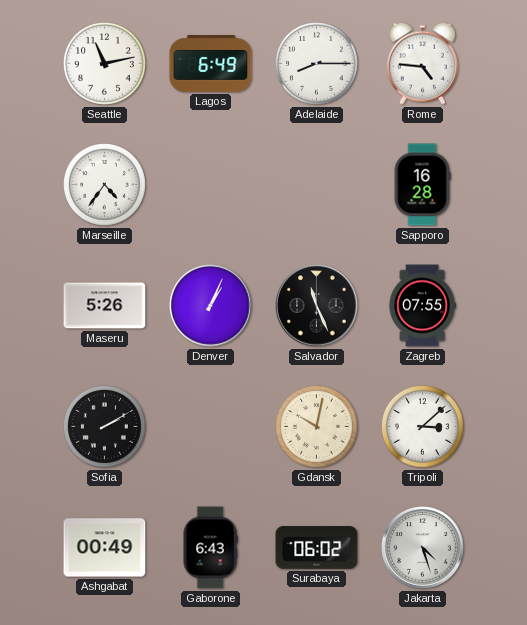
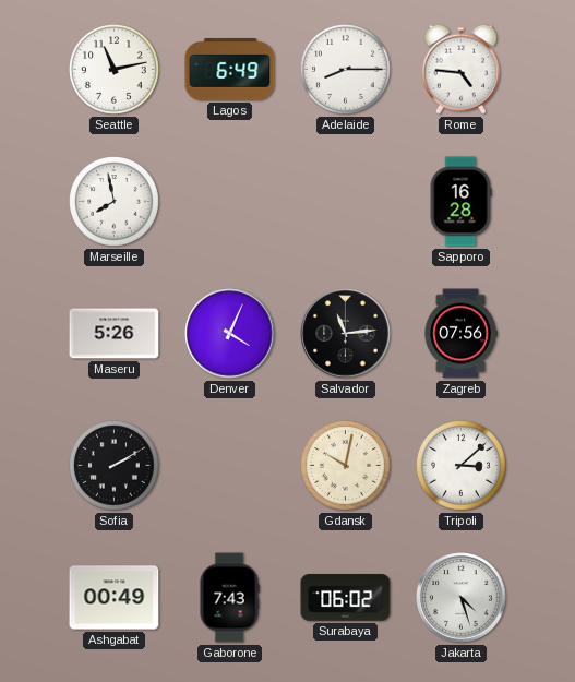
Marseille: 4:36 -> 7:58 (115, 202)
Denver: 1:04 -> 4:04 (230, 334)
Salvador: 11:26 -> 11:14 (346, 334)
Zagreb: 07:55 -> 07:56 (460, 334)
Gaborone: 6:43 -> 7:43 (229, 598)
